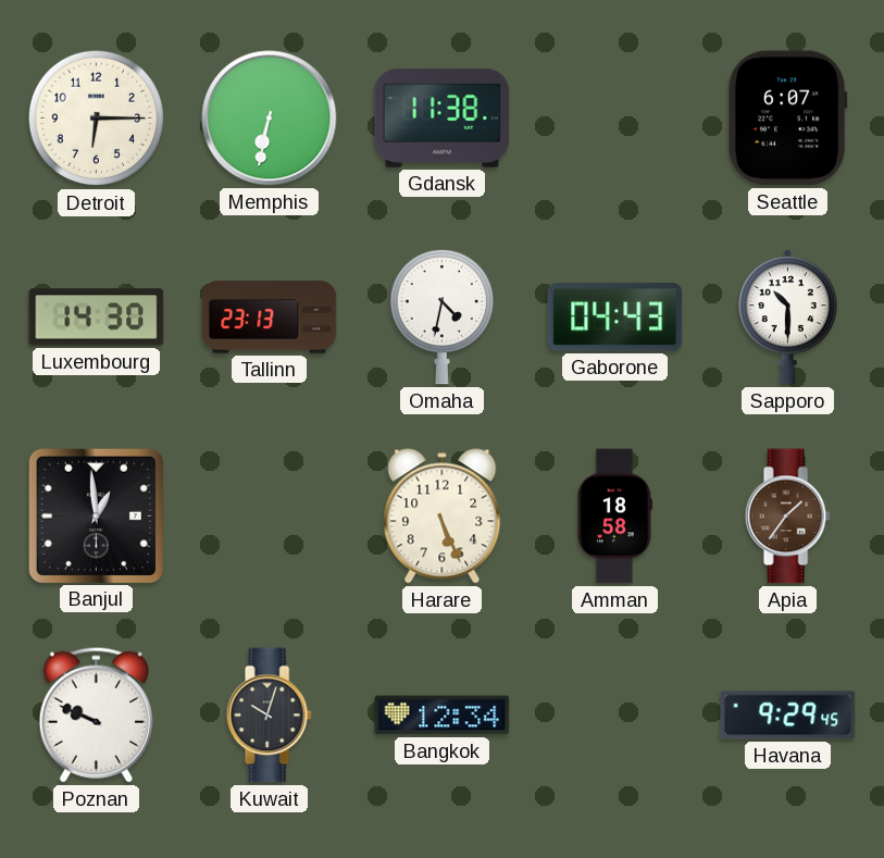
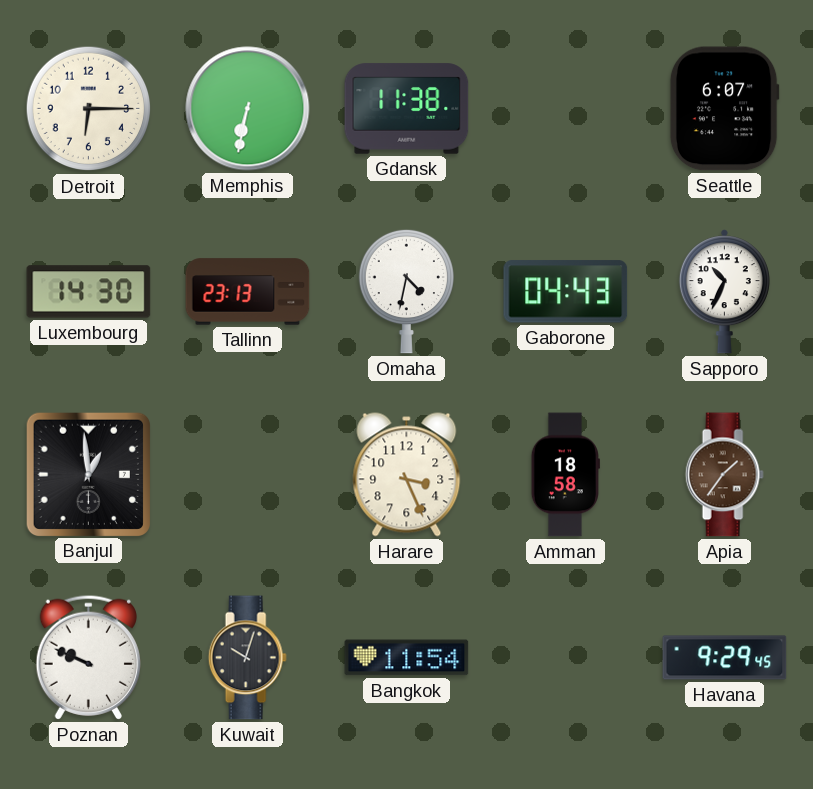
Sapporo: 10:30 -> 10:34 (724, 292)
Harare: 5:26 -> 3:26 (407, 475)
Bangkok: 12:34 -> 11:54 (407, 658)
